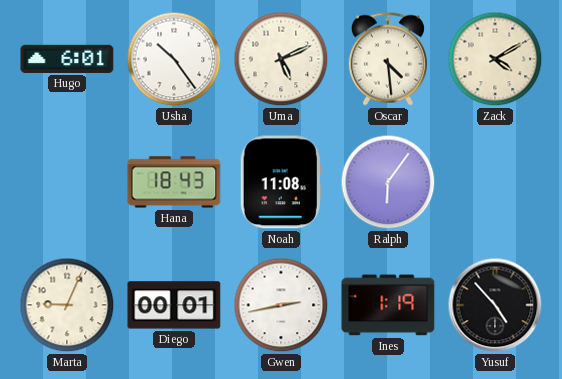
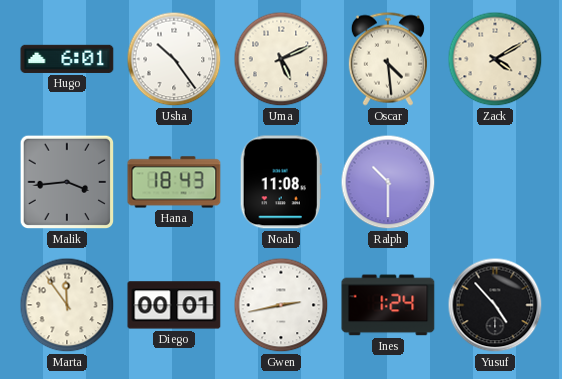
Malik: none -> 3:44 (67, 182)
Ralph: 6:06 -> 10:30 (388, 182)
Marta: 9:04 -> 11:54 (67, 305)
Ines: 1:19 -> 1:24 (388, 305)
